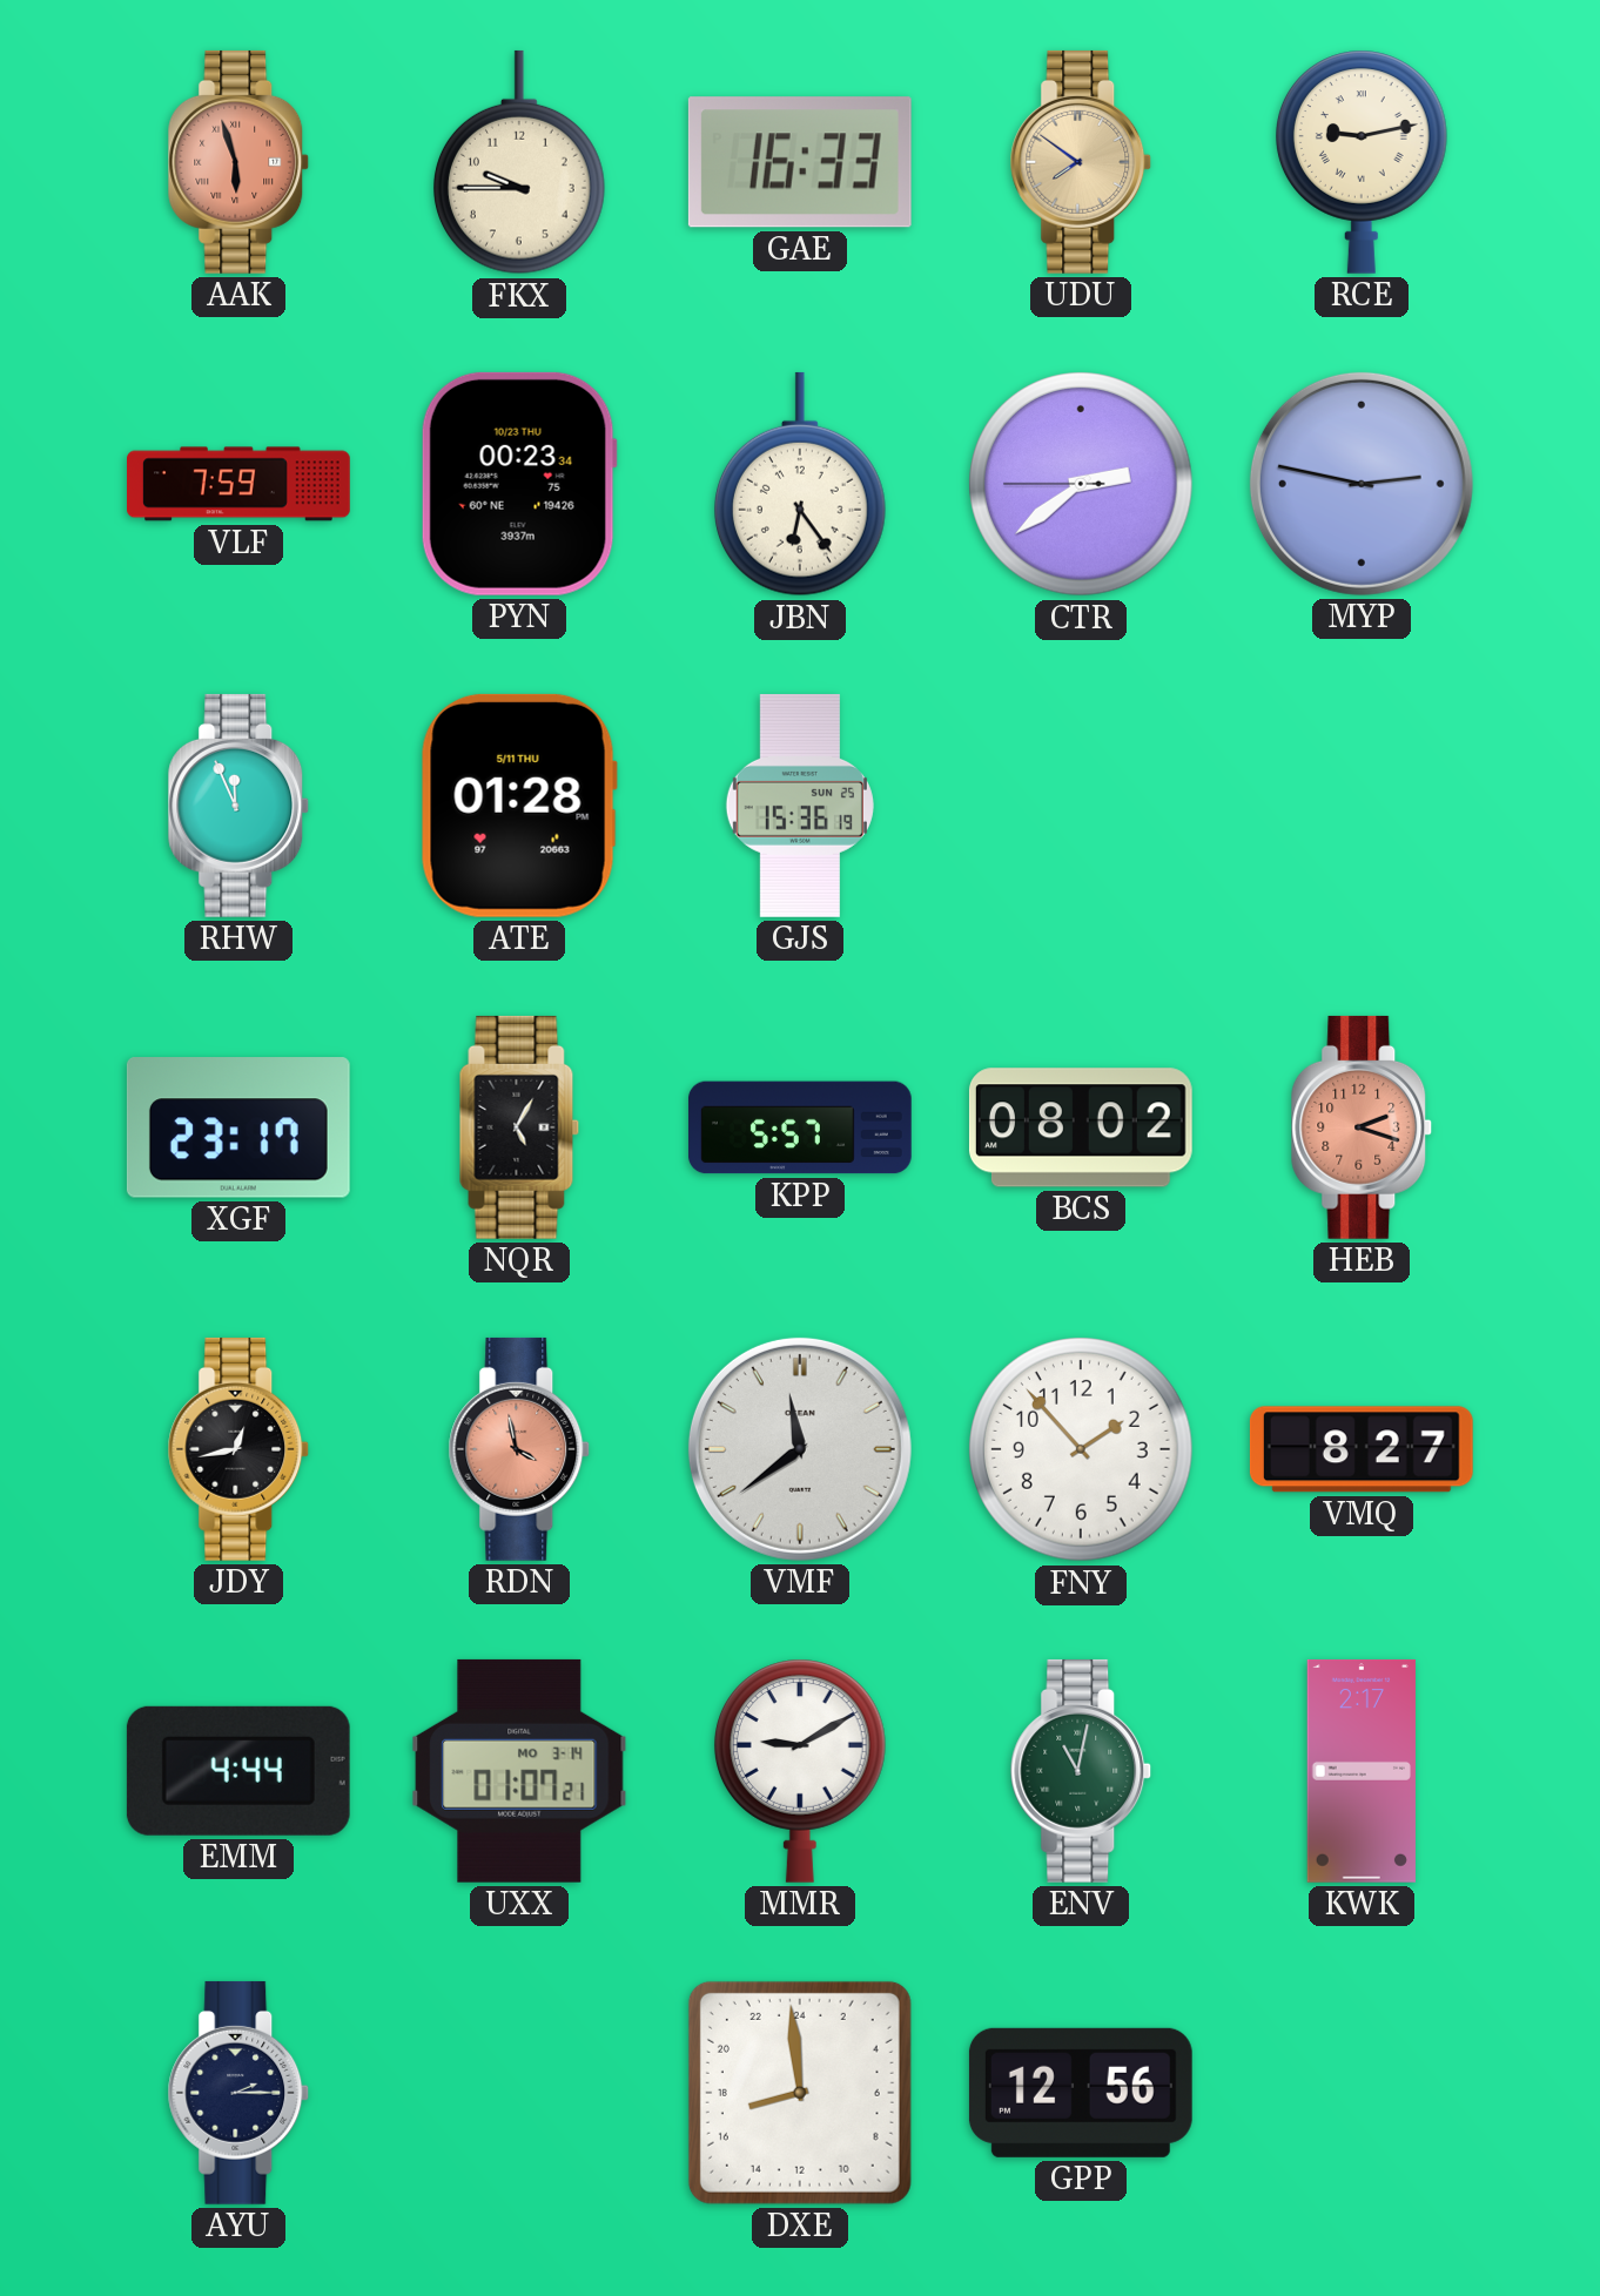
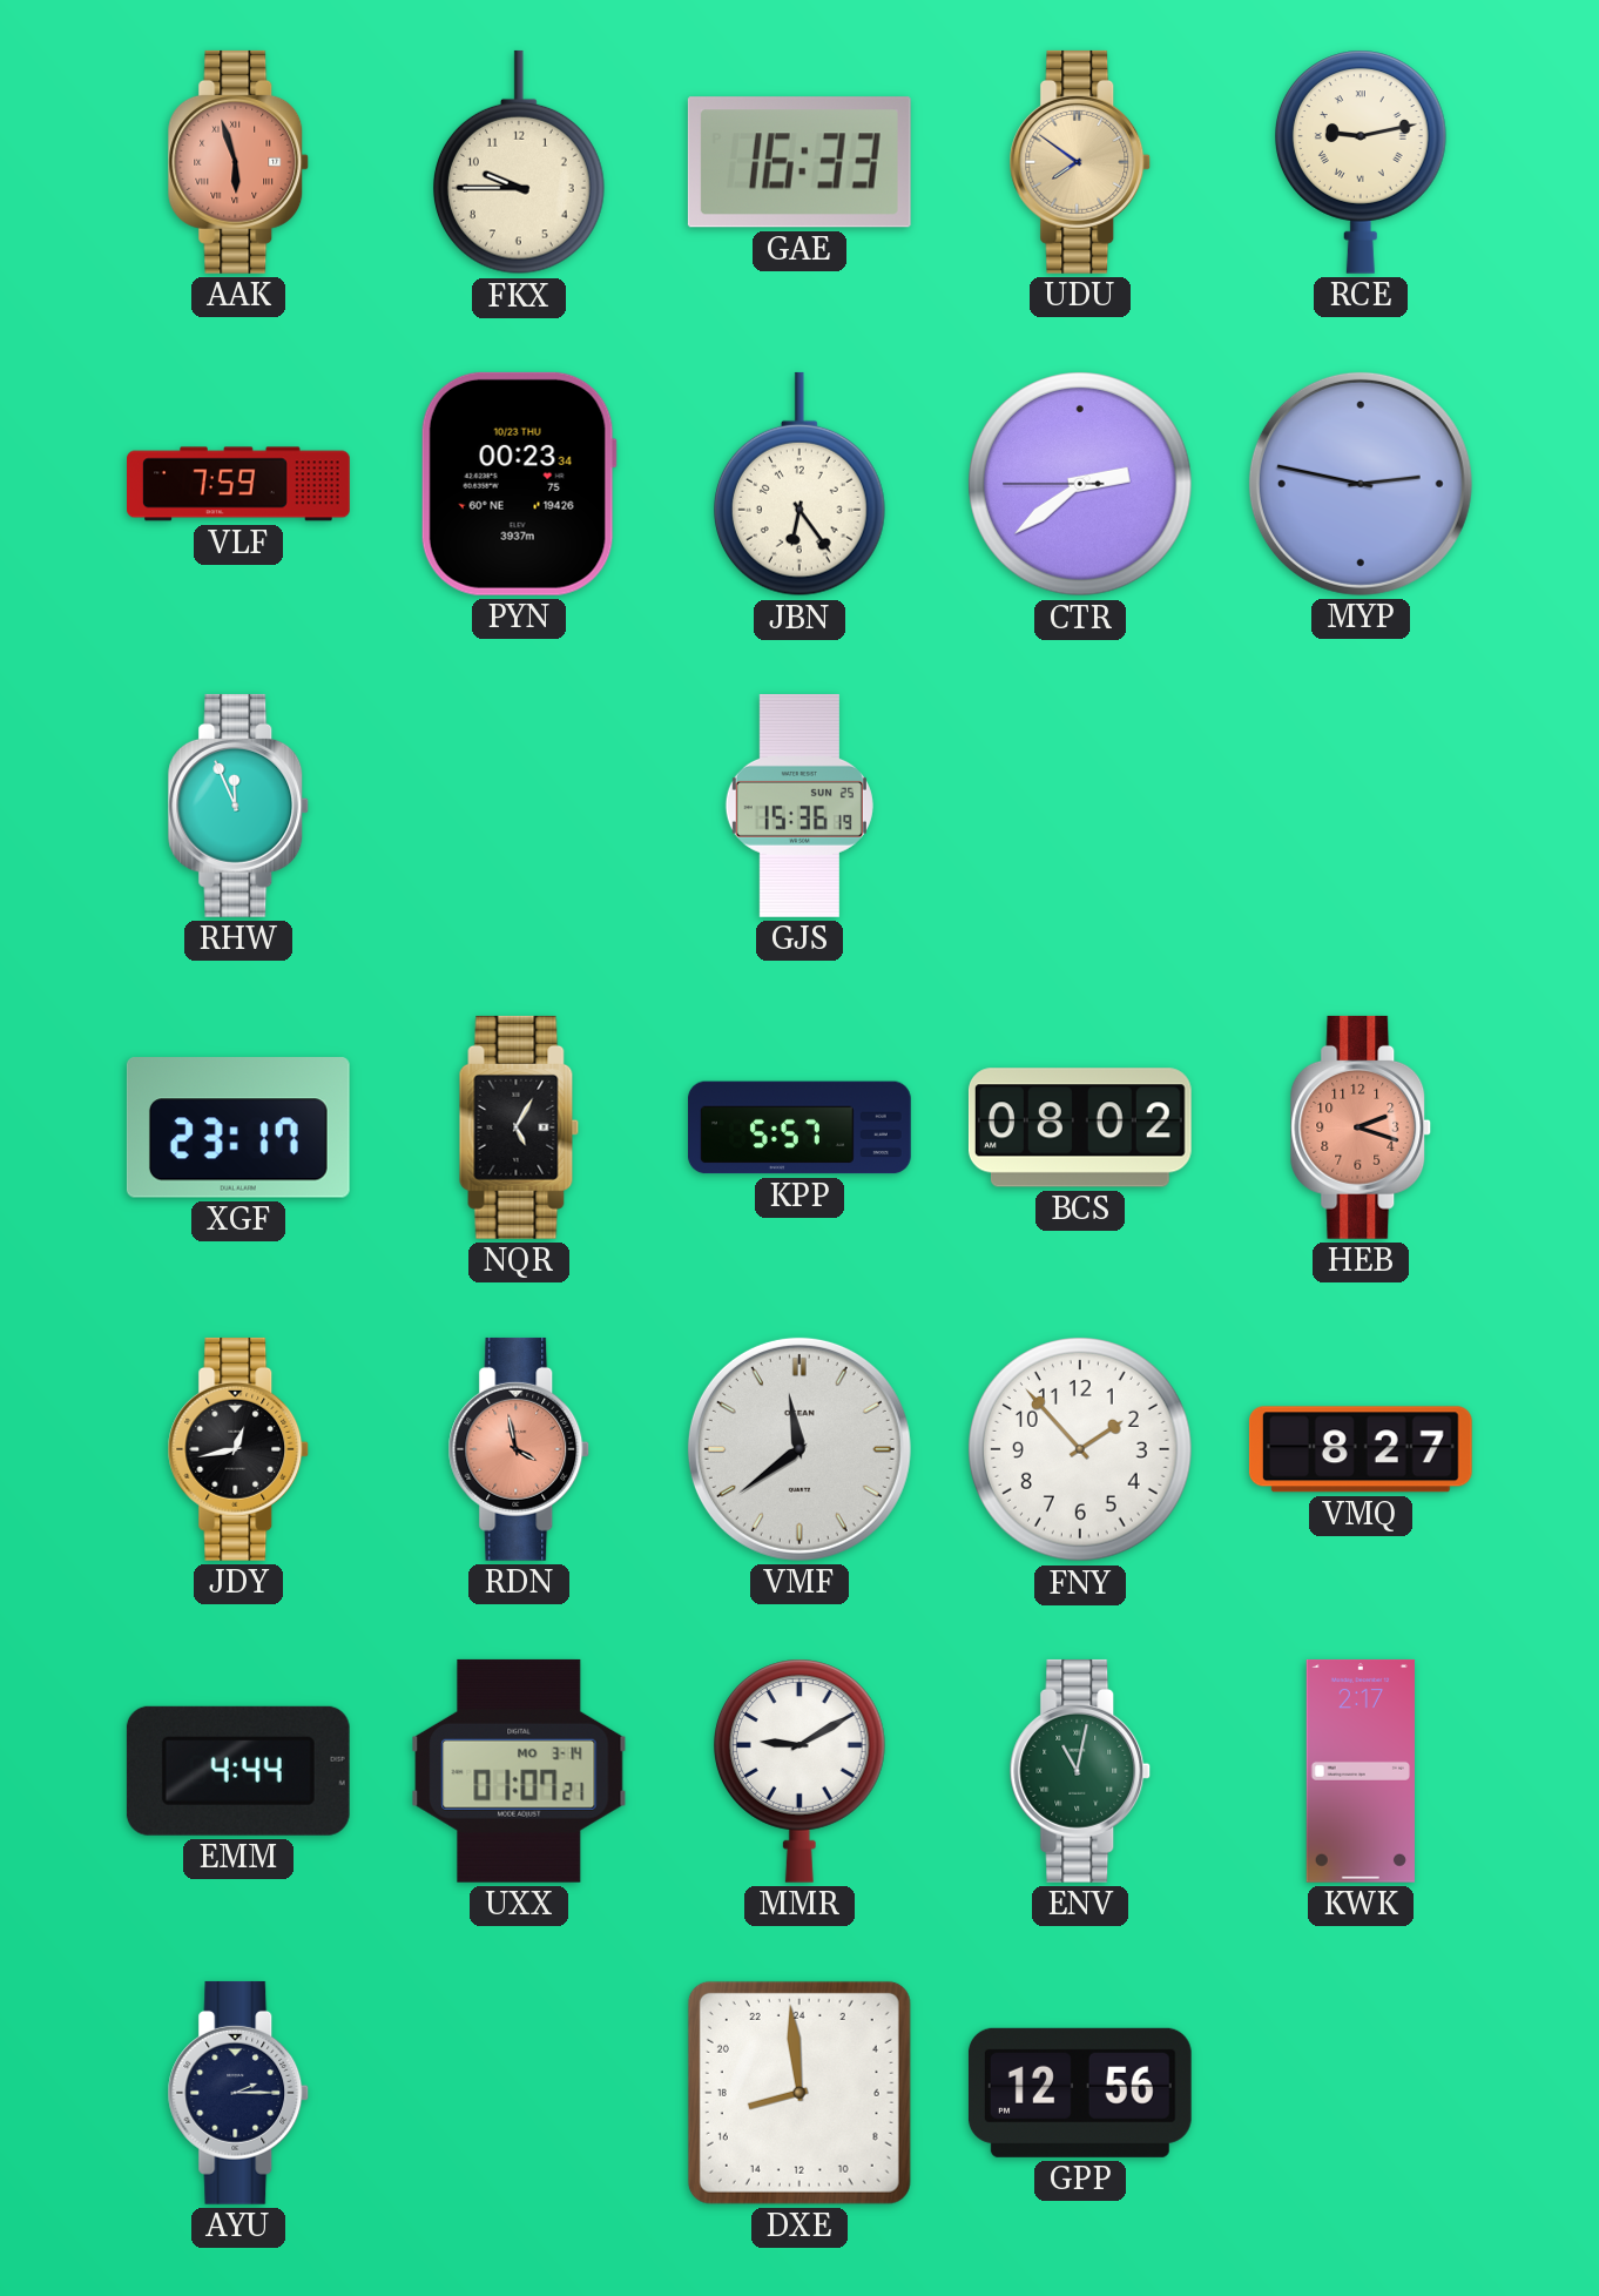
ATE: 01:28 -> none (519, 806)
